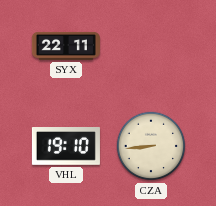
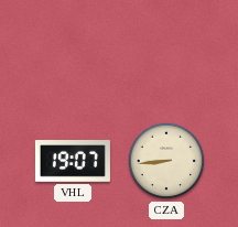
SYX: 22:11 -> none (66, 46)
VHL: 19:10 -> 19:07 (73, 162)
